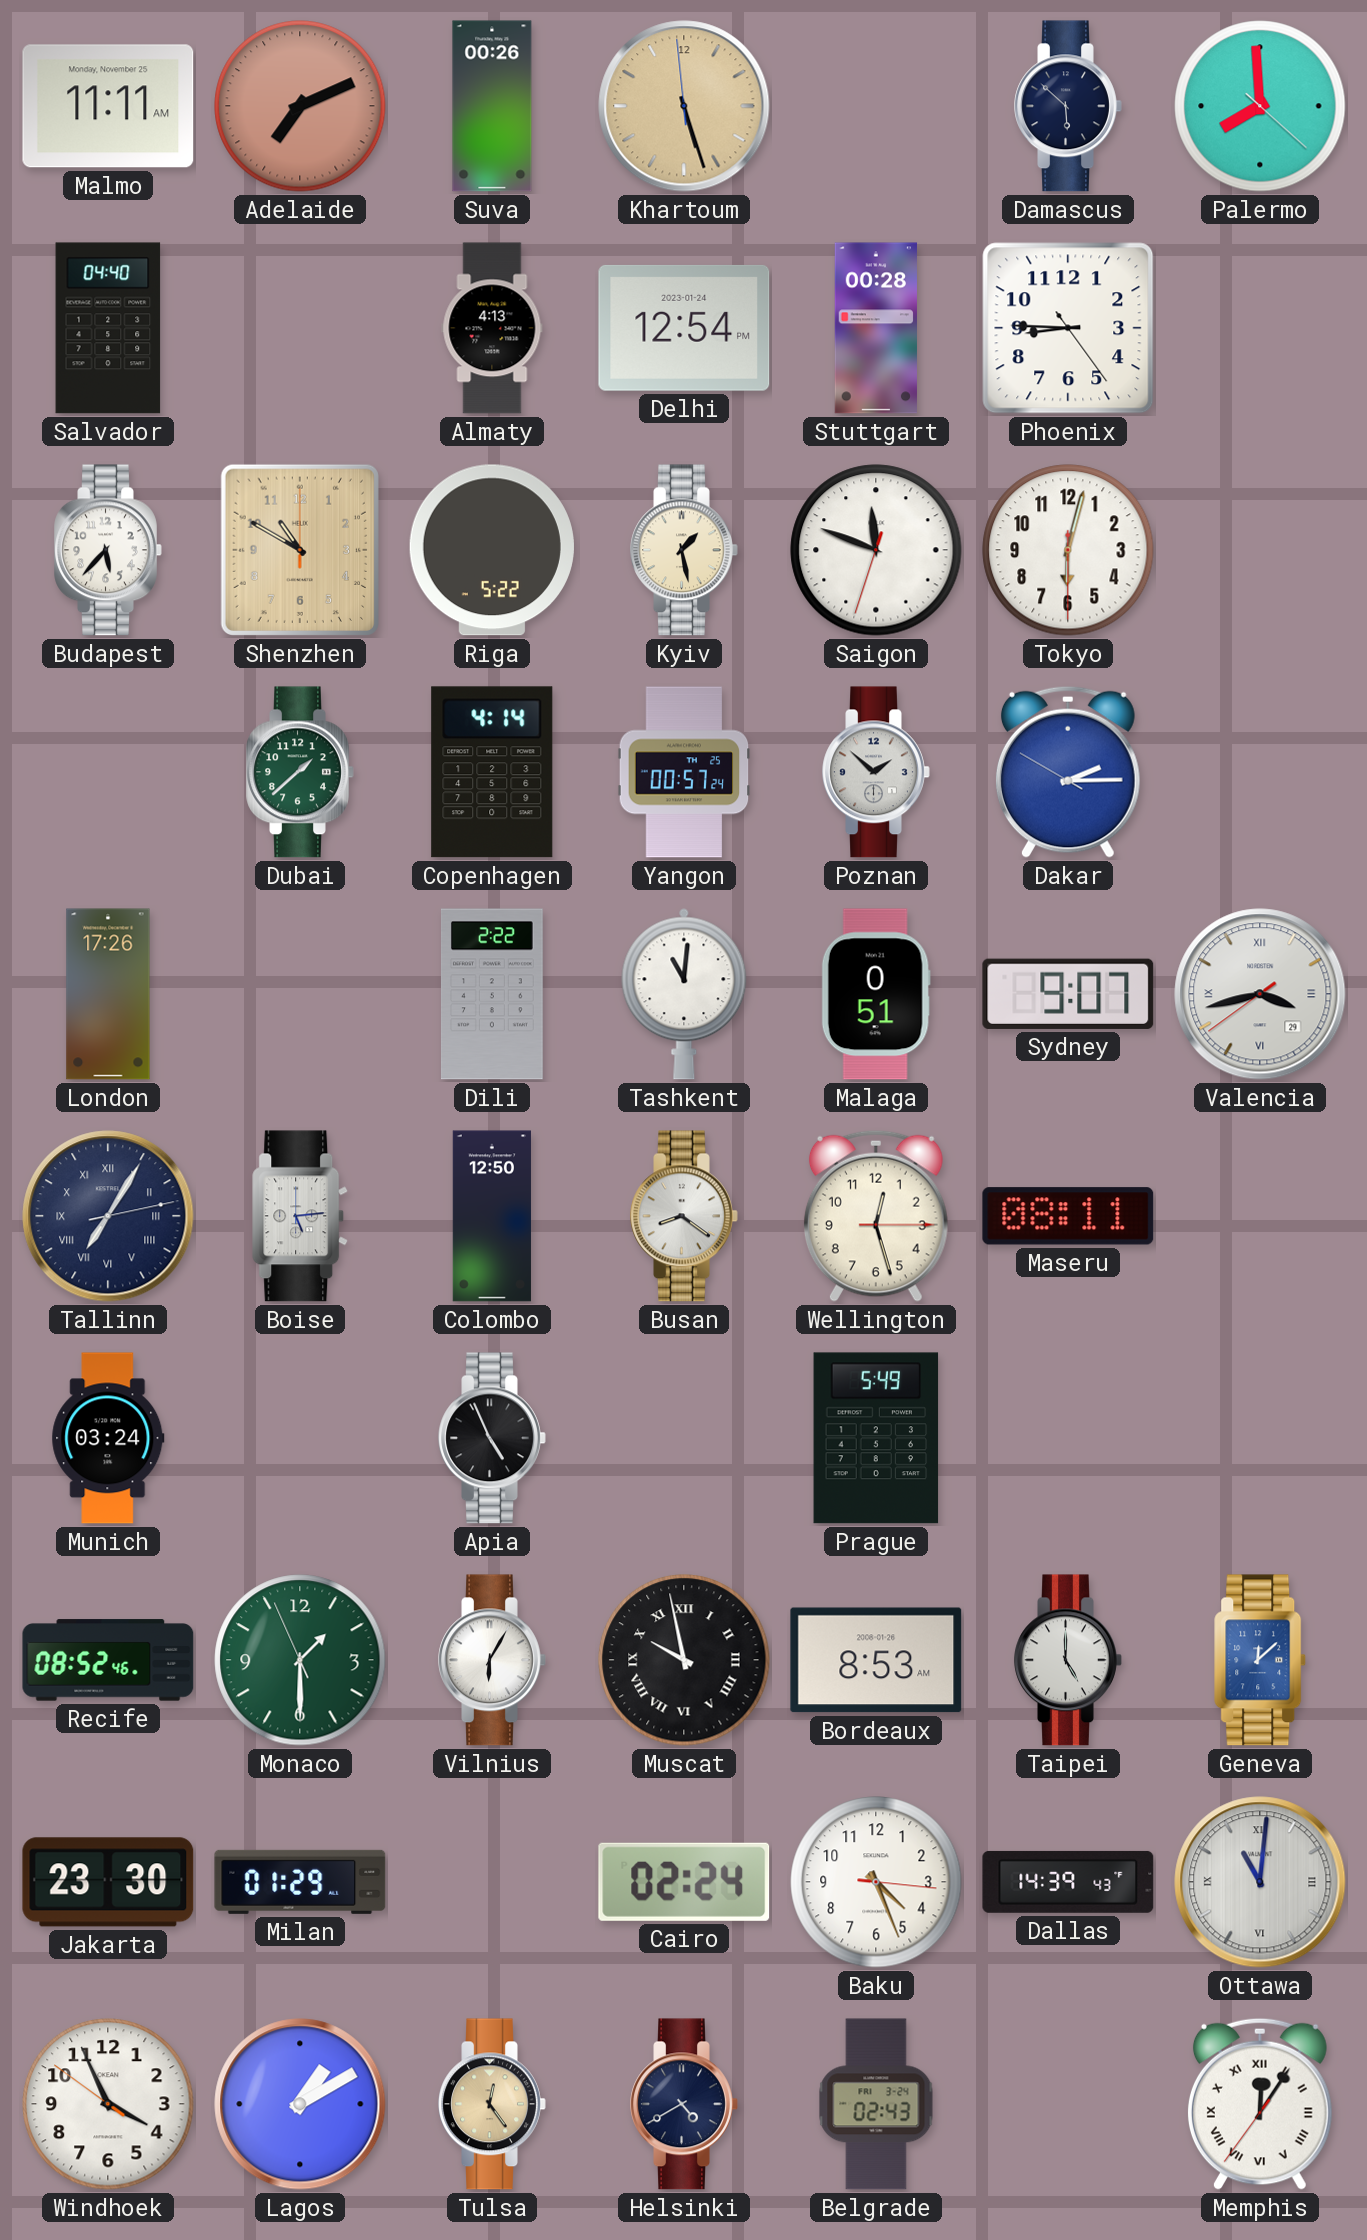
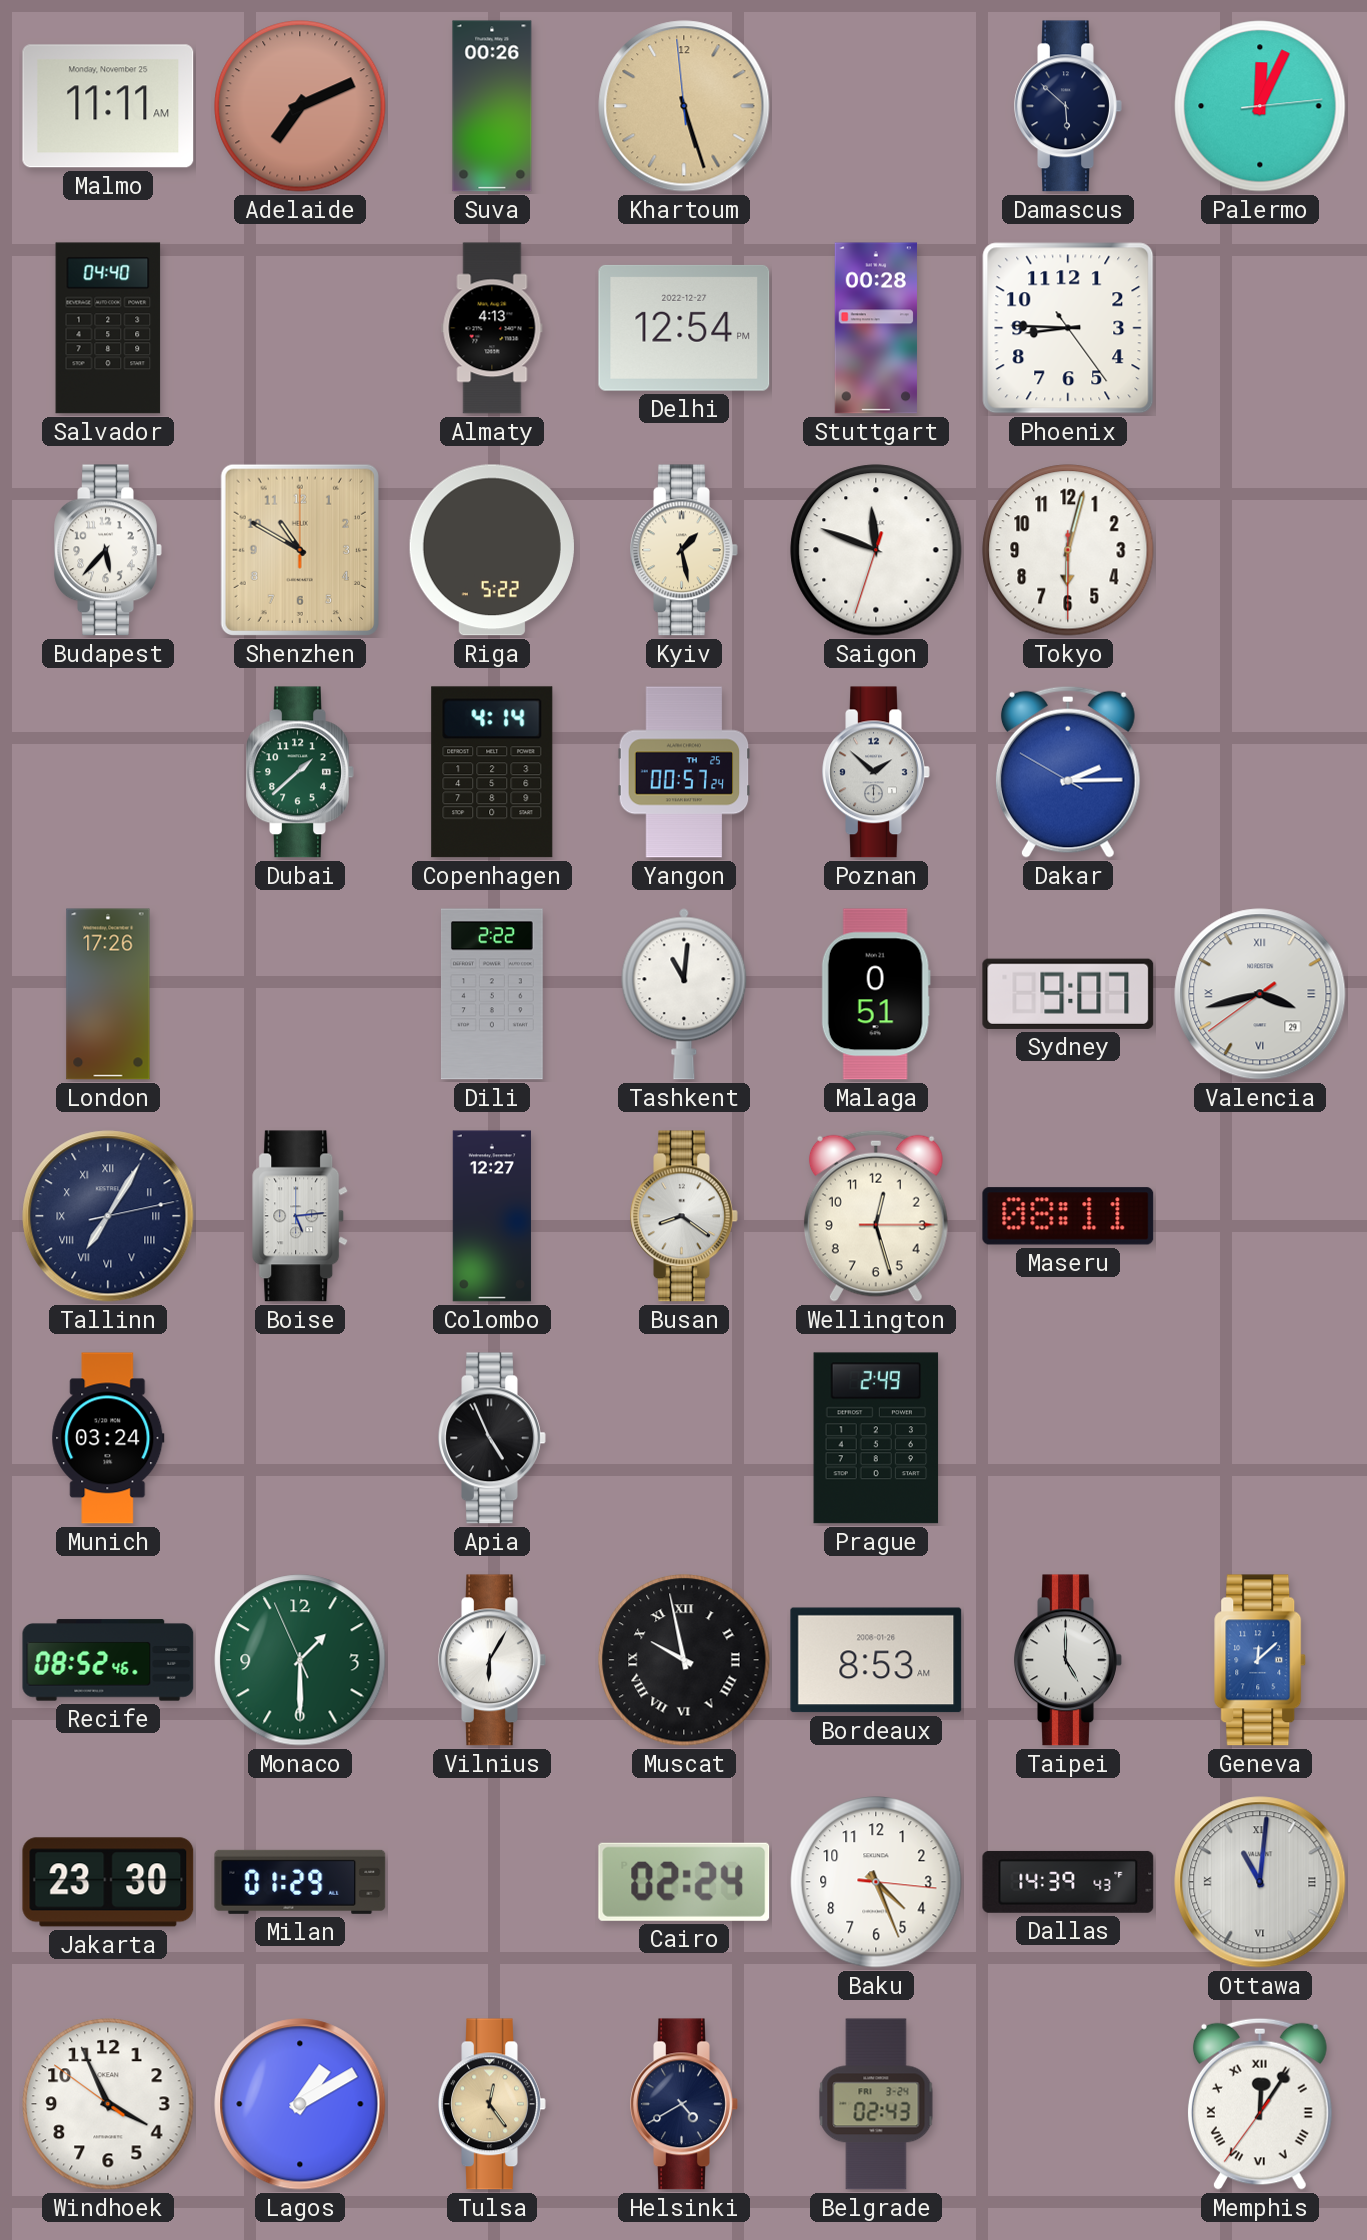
Palermo: 7:59 -> 12:04 (1260, 106)
Delhi date: 2023-01-24 -> 2022-12-27 (684, 328)
Colombo: 12:50 -> 12:27 (492, 1216)
Prague: 5:49 -> 2:49 (876, 1438)
